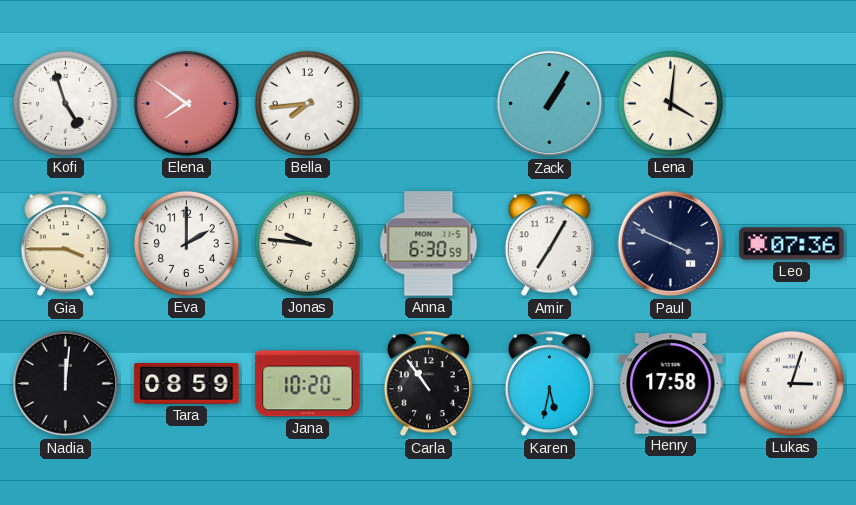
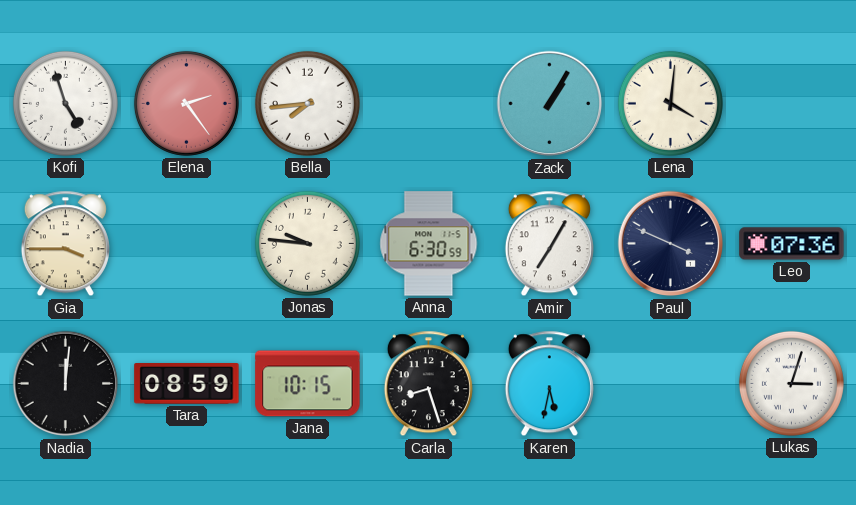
Elena: 7:51 -> 2:24 (186, 103)
Eva: 2:00 -> none (186, 243)
Jana: 10:20 -> 10:15 (308, 384)
Carla: 10:54 -> 8:27 (428, 384)
Henry: 17:58 -> none (671, 384)
